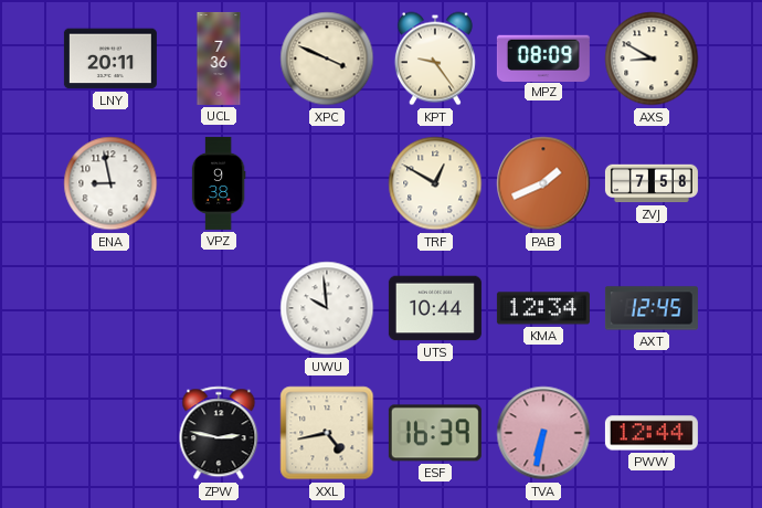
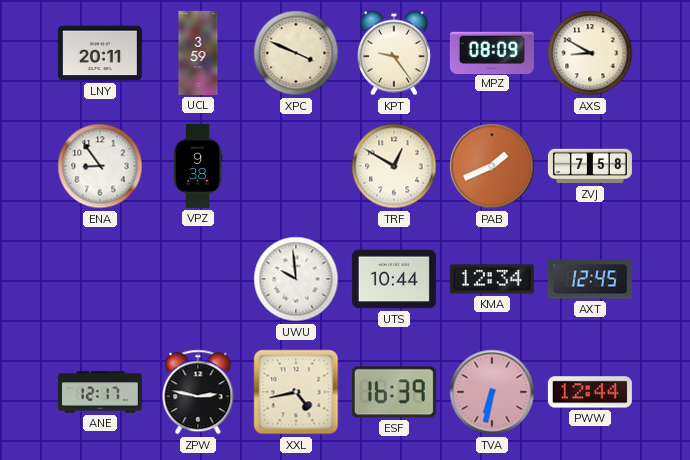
UCL: 7:36 -> 3:59 (198, 53)
ENA: 8:58 -> 8:54 (100, 166)
ANE: none -> 12:17 (100, 392)
